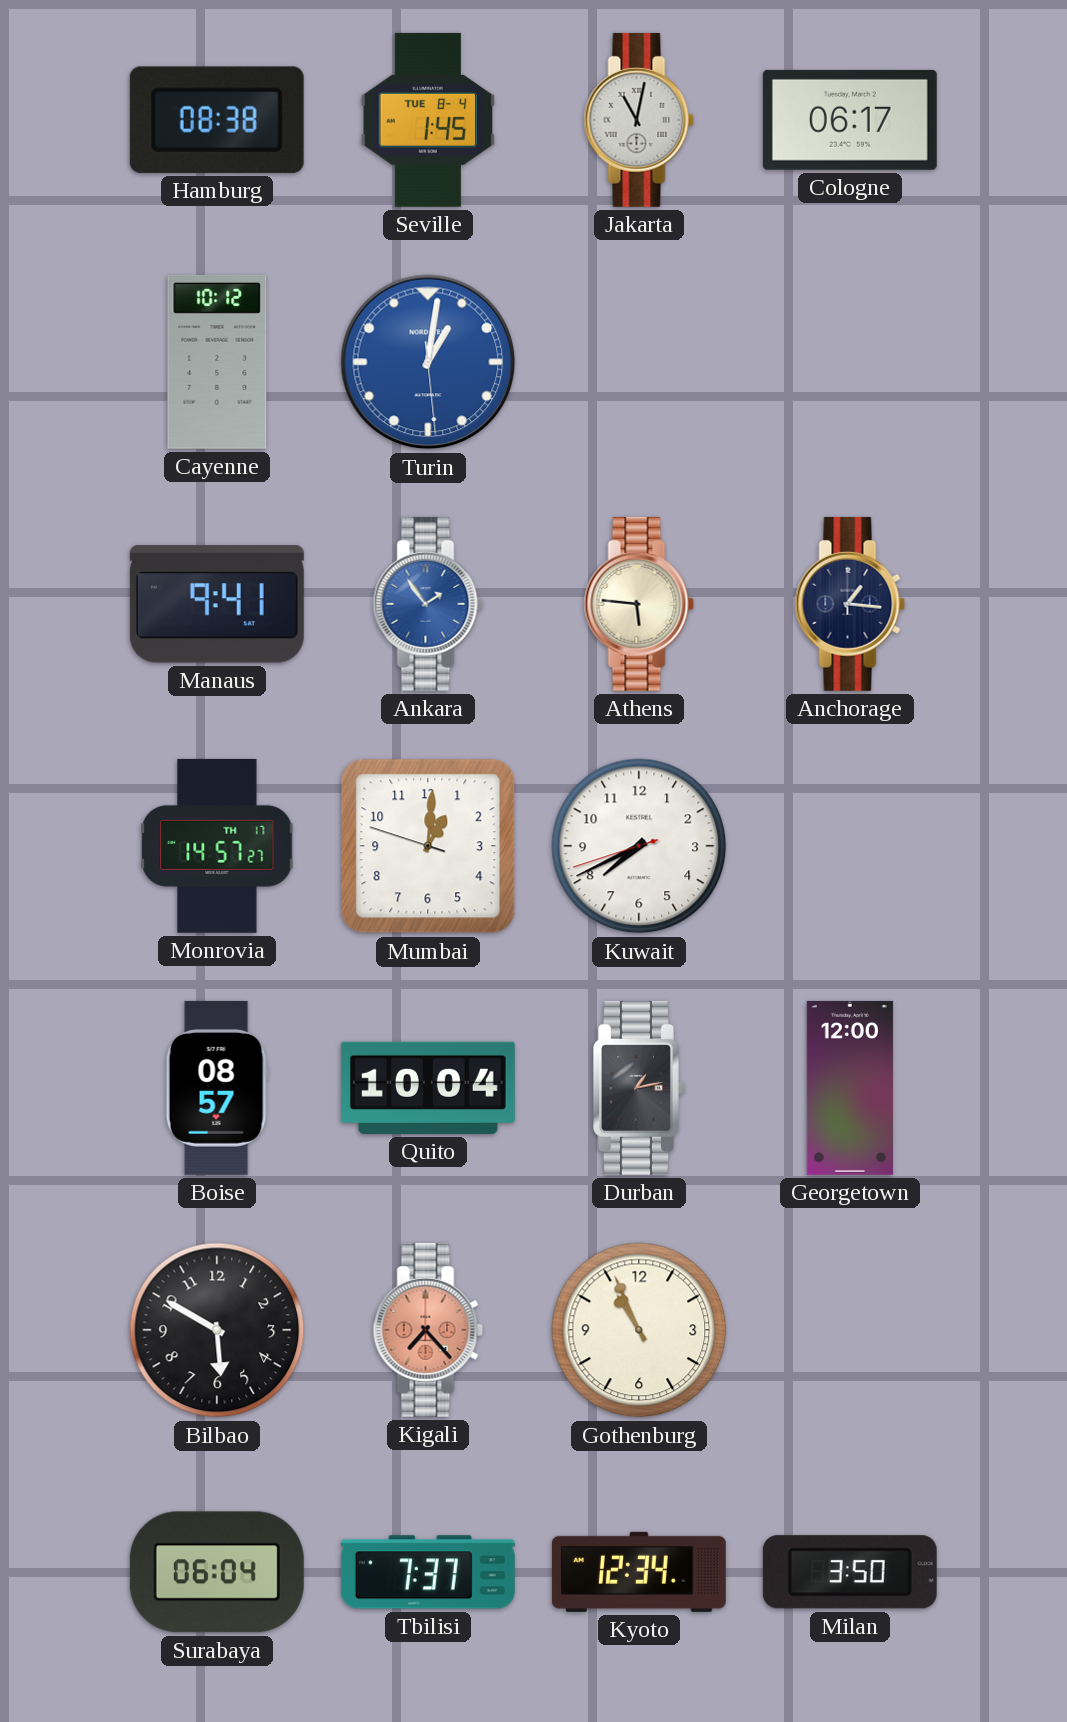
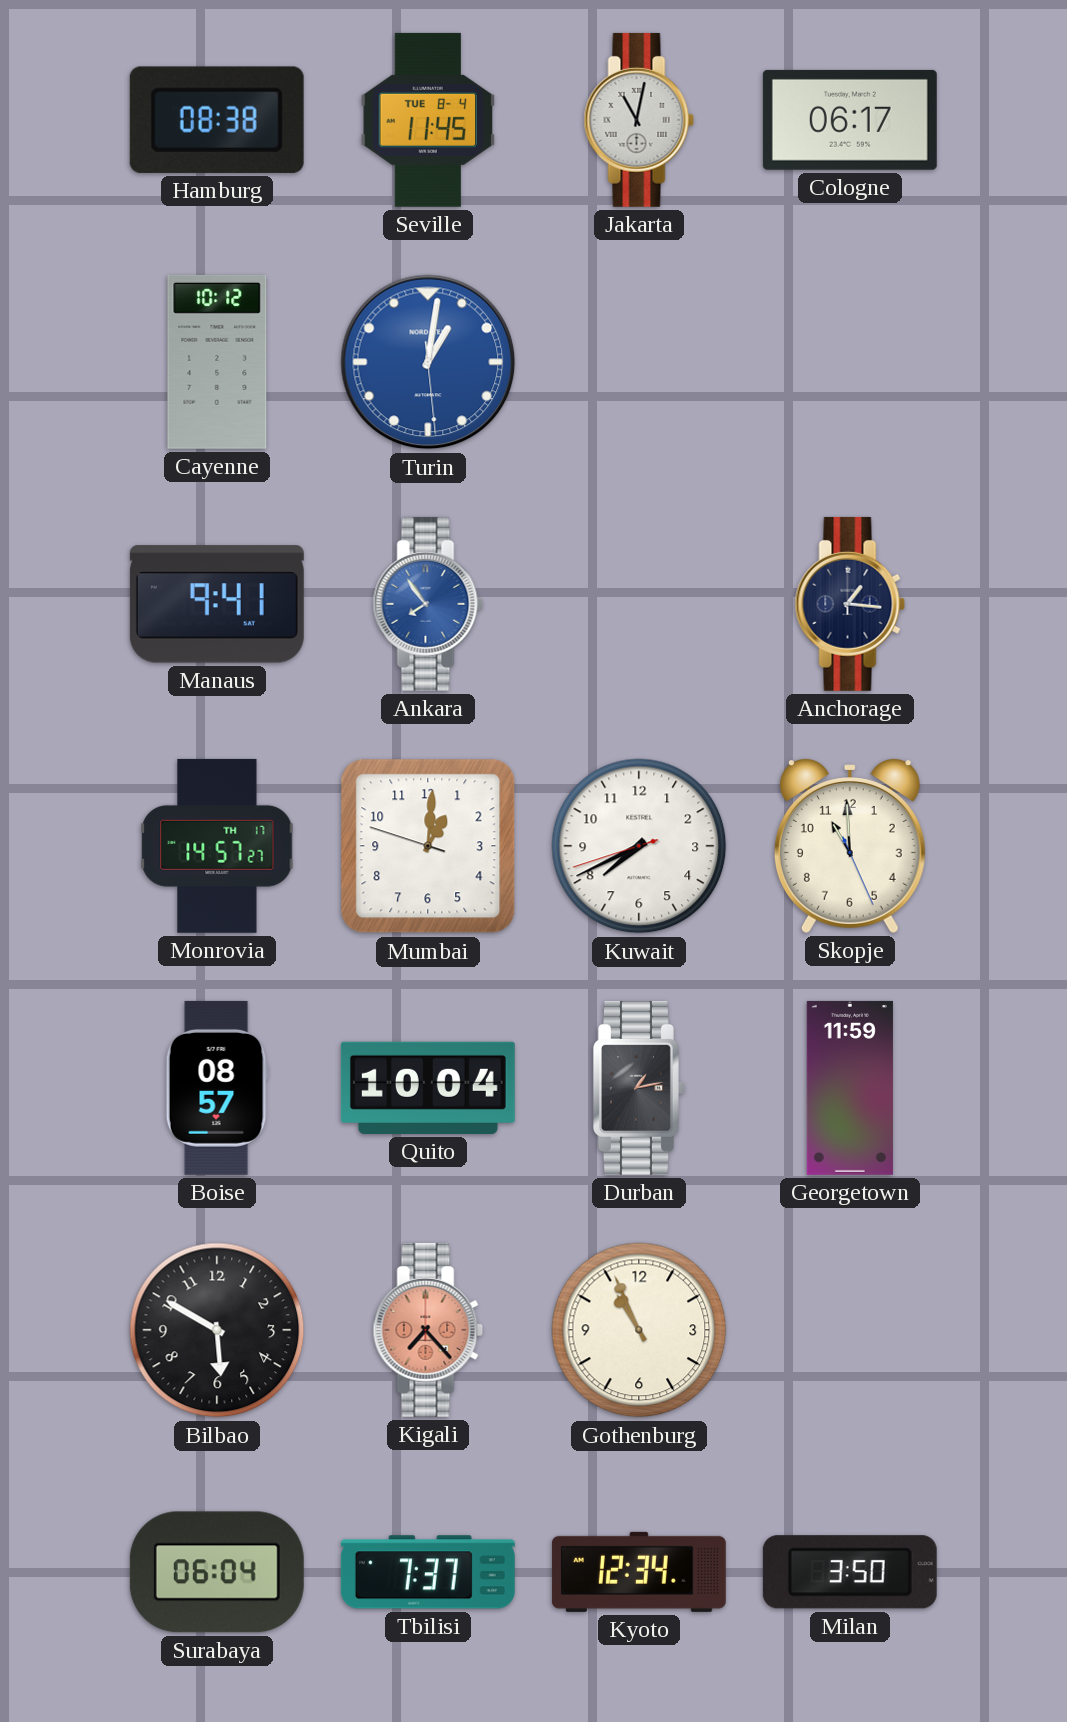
Seville: 1:45 -> 11:45 (428, 120)
Ankara: 1:54 -> 7:54 (428, 604)
Athens: 5:46 -> none (639, 604)
Skopje: none -> 10:59 (850, 846)
Georgetown: 12:00 -> 11:59 (850, 1088)
